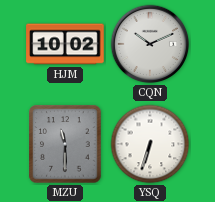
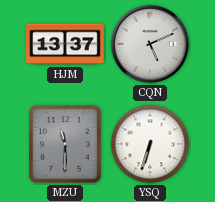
HJM: 10:02 -> 13:37 (65, 44)
CQN: 10:11 -> 5:11 (150, 44)
